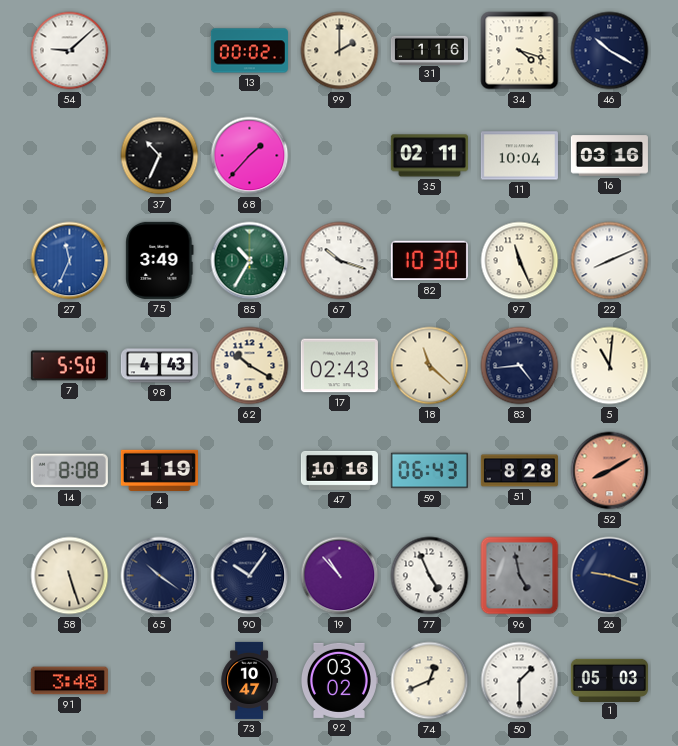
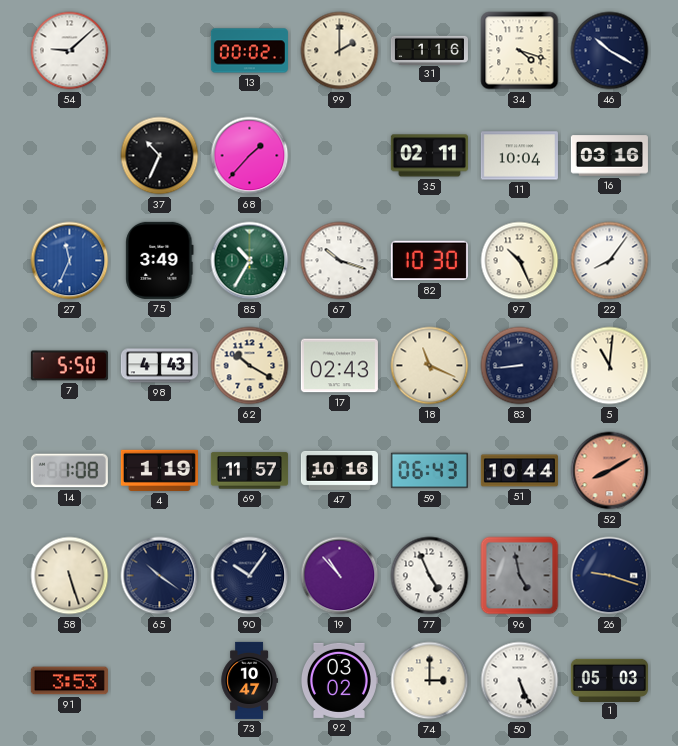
97: 11:26 -> 10:26 (520, 261)
22: 8:11 -> 8:06 (610, 261)
18: 11:22 -> 11:19 (430, 366)
83: 4:44 -> 8:44 (520, 366)
14: 8:08 -> 1:08 (69, 471)
69: none -> 11:57 (249, 471)
51: 8:28 -> 10:44 (519, 471)
91: 3:48 -> 3:53 (69, 681)
74: 12:41 -> 3:00 (430, 681)
50: 1:30 -> 5:26 (520, 681)
